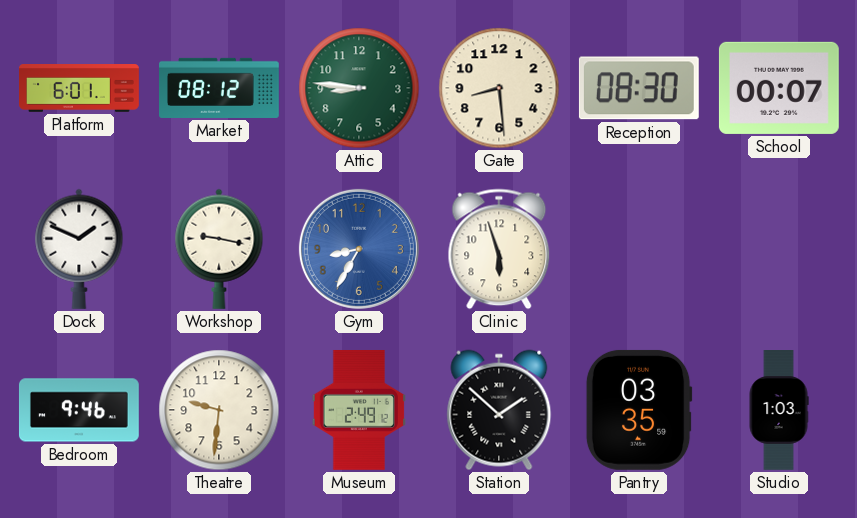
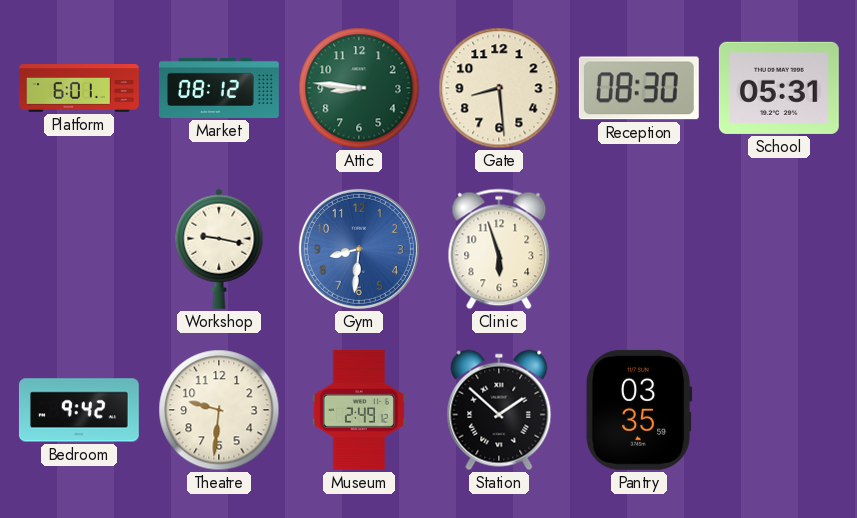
School: 00:07 -> 05:31 (779, 88)
Dock: 1:49 -> none (79, 249)
Gym: 8:35 -> 8:31 (359, 249)
Bedroom: 9:46 -> 9:42 (79, 410)
Studio: 1:03 -> none (779, 411)
